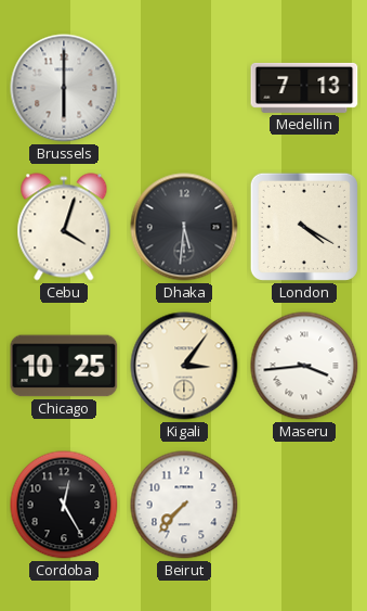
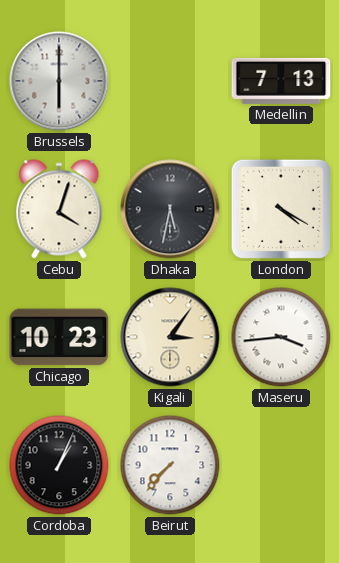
Dhaka: 5:31 -> 5:32 (170, 209)
Chicago: 10:25 -> 10:23 (59, 337)
Cordoba: 12:25 -> 1:04 (59, 465)
